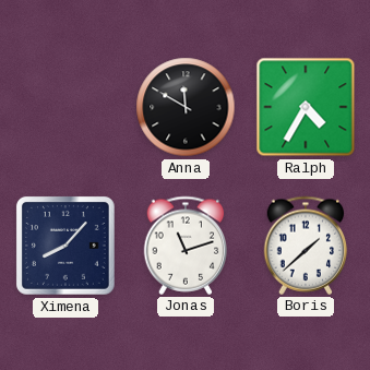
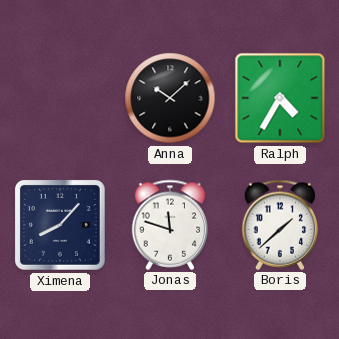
Anna: 11:50 -> 10:08 (170, 98)
Jonas: 11:12 -> 11:48 (170, 225)
